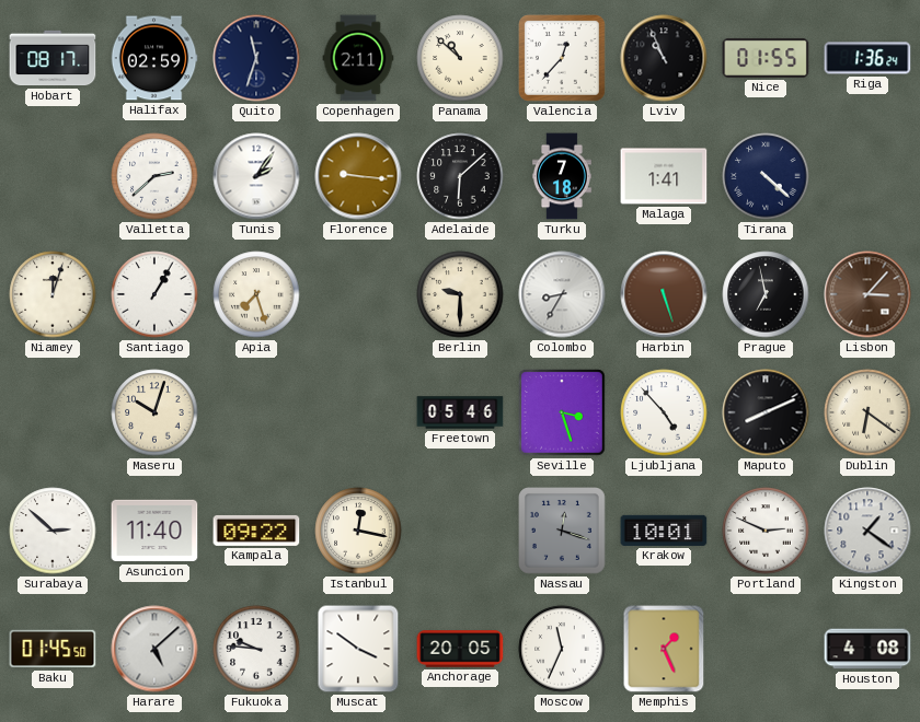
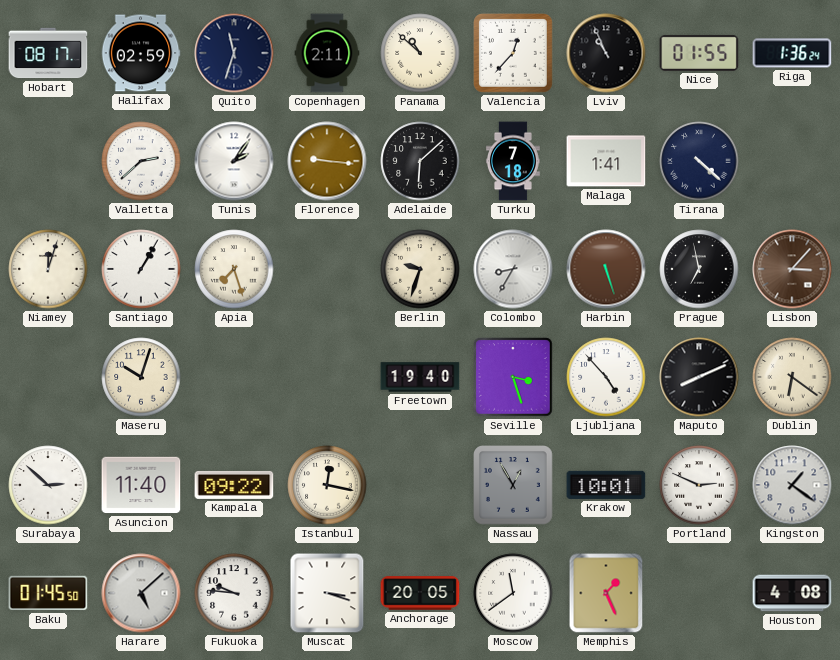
Berlin: 9:30 -> 9:33 (420, 269)
Freetown: 05:46 -> 19:40 (420, 377)
Nassau: 12:18 -> 12:55 (514, 486)
Muscat: 3:51 -> 3:18 (327, 593)
Moscow: 11:34 -> 11:39 (513, 593)
